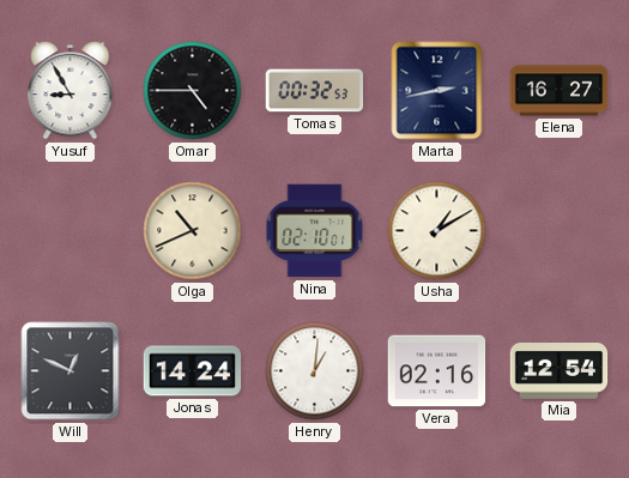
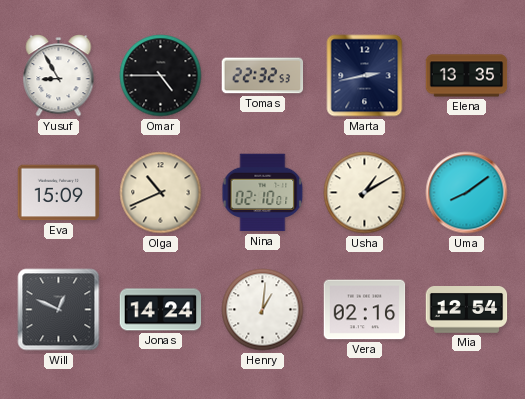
Tomas: 00:32 -> 22:32 (263, 76)
Elena: 16:27 -> 13:35 (467, 76)
Eva: none -> 15:09 (59, 193)
Uma: none -> 8:09 (467, 193)
